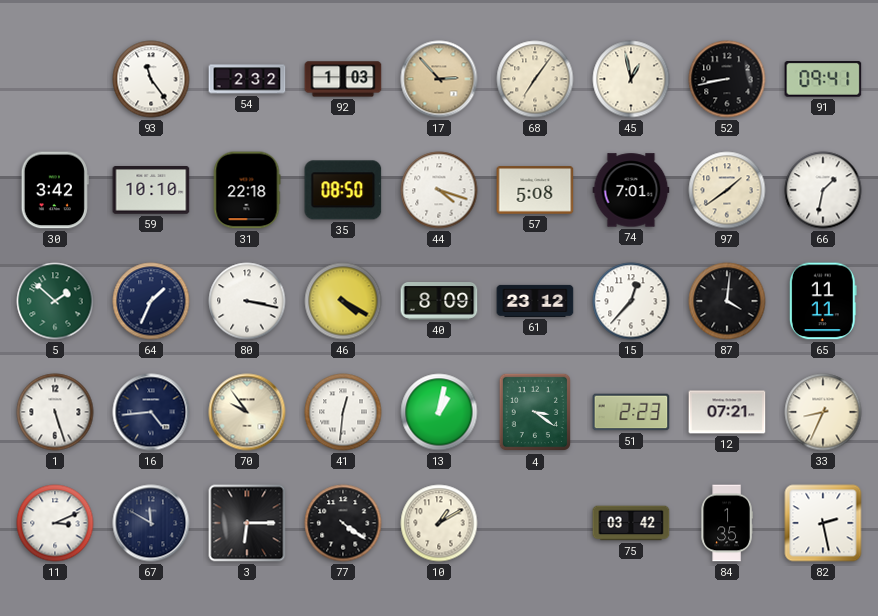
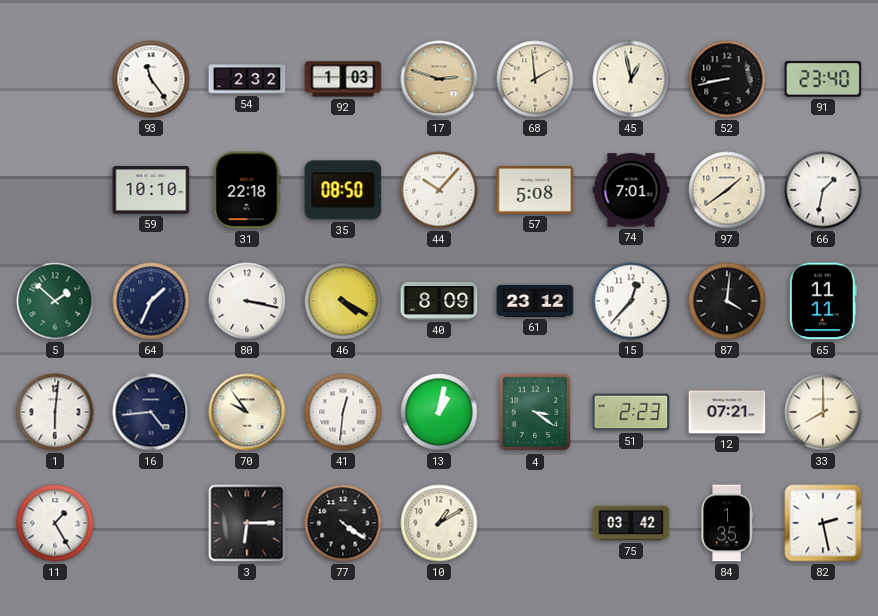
17: 2:53 -> 2:48 (439, 79)
68: 7:06 -> 1:59 (535, 79)
91: 09:41 -> 23:40 (823, 80)
30: 3:42 -> none (55, 190)
44: 4:18 -> 10:07 (439, 190)
1: 5:27 -> 6:01 (55, 412)
33: 8:34 -> 8:00 (823, 412)
11: 3:11 -> 1:25 (55, 523)
67: 11:50 -> none (151, 523)
